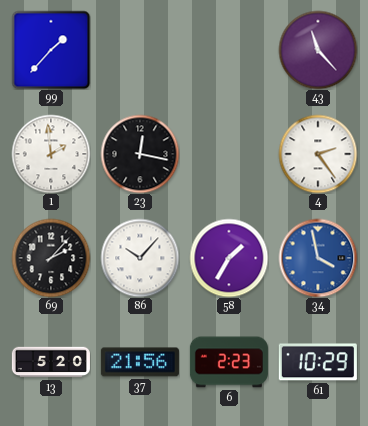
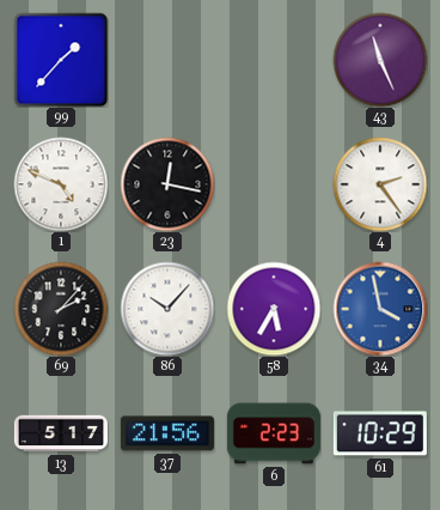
43: 11:23 -> 11:26 (380, 60)
1: 1:59 -> 4:49 (61, 184)
58: 1:35 -> 5:35 (274, 309)
13: 5:20 -> 5:17 (61, 433)
